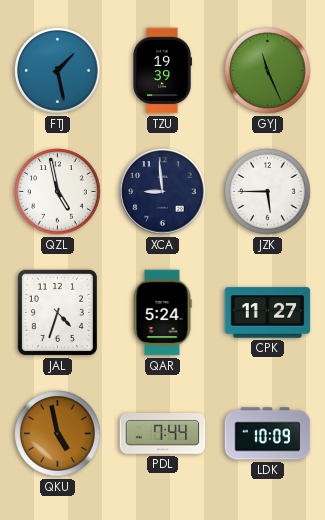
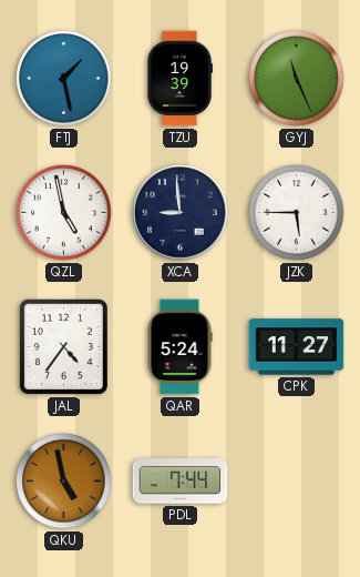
JAL: 4:33 -> 4:36 (63, 346)
LDK: 10:09 -> none (268, 434)
